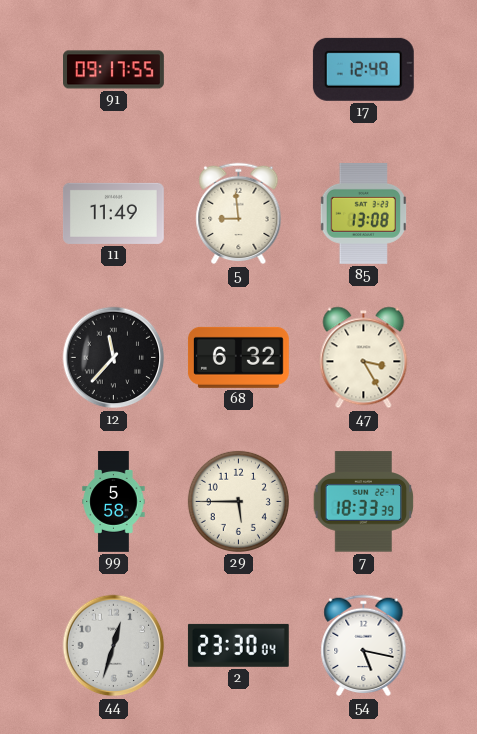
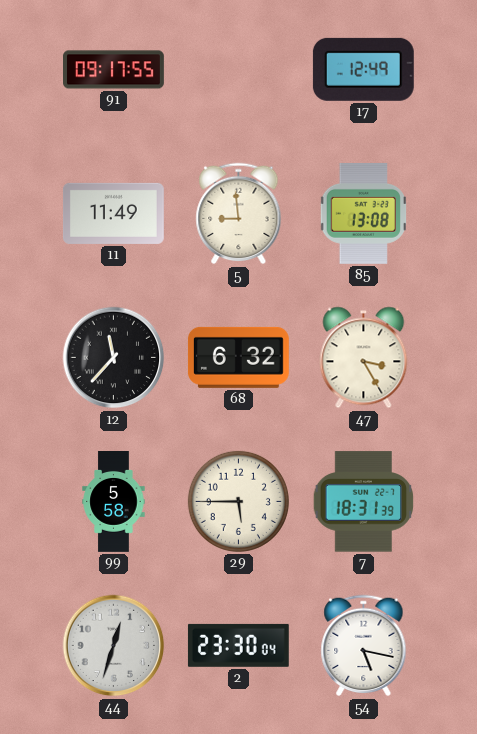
7: 18:33 -> 18:31 (364, 502)
